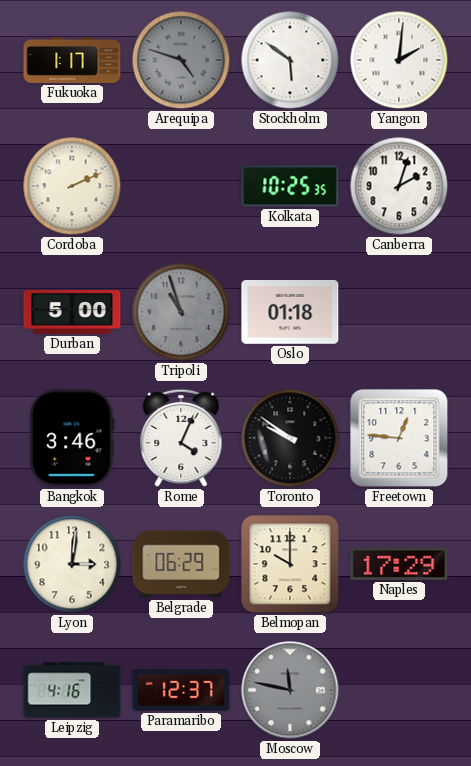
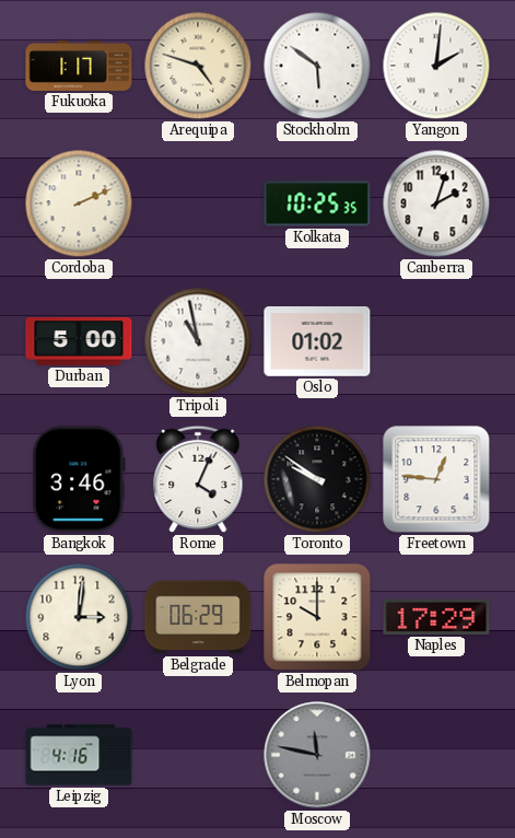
Arequipa dial: grey -> cream (198, 66)
Tripoli: 10:57 -> 10:58 (198, 341)
Tripoli dial: grey -> white (198, 341)
Oslo: 01:18 -> 01:02 (317, 342)
Paramaribo: 12:37 -> none (181, 690)
